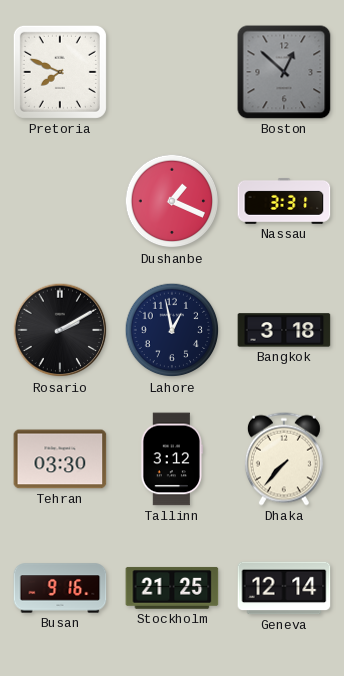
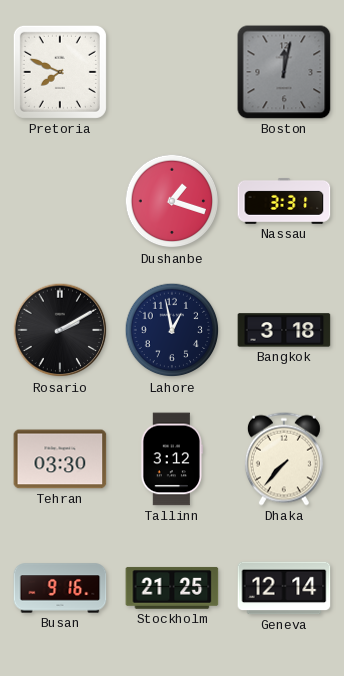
Boston: 12:52 -> 12:02 (284, 72)
Dushanbe: 1:19 -> 1:18 (172, 201)
